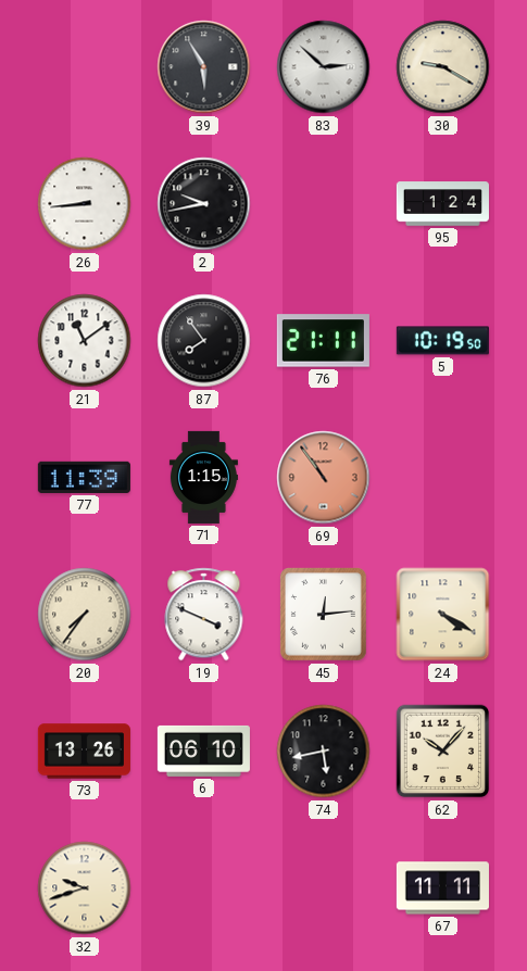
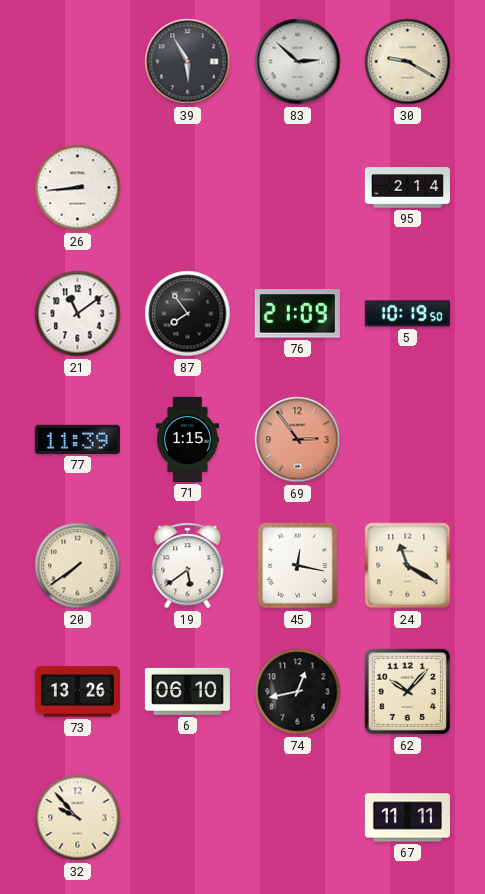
2: 9:43 -> none (204, 204)
95: 1:24 -> 2:14 (407, 188)
76: 21:11 -> 21:09 (297, 314)
69: 10:54 -> 2:54 (298, 440)
20: 7:36 -> 7:39 (78, 566)
19: 3:49 -> 5:39 (188, 566)
45: 12:14 -> 12:17 (298, 566)
24: 4:20 -> 11:20 (408, 566)
74: 5:43 -> 12:43 (298, 692)
32: 9:42 -> 9:53 (78, 818)
